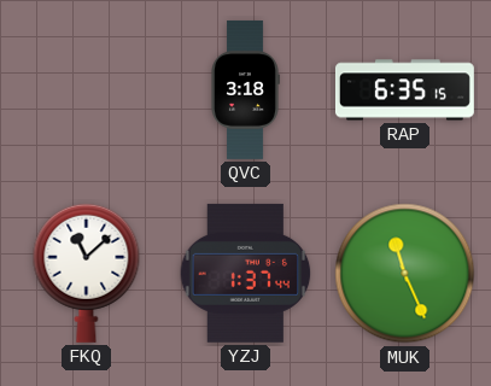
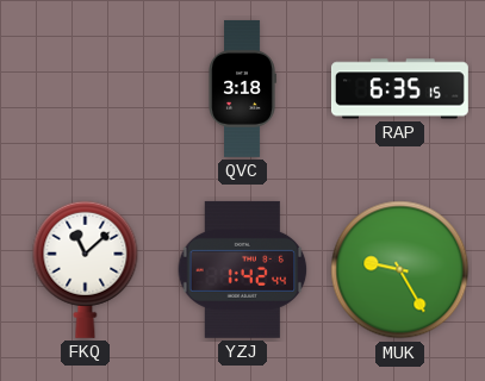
YZJ: 1:37 -> 1:42 (243, 269)
MUK: 11:26 -> 9:25 (400, 270)
